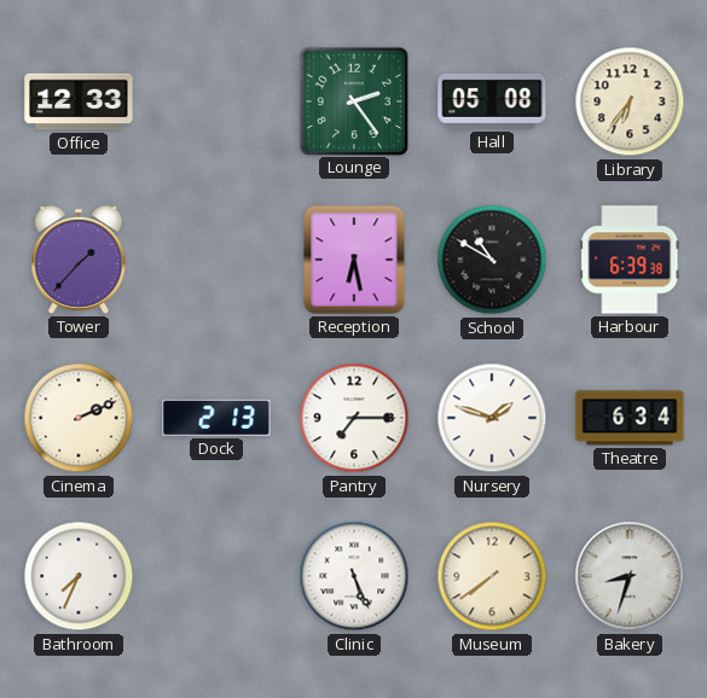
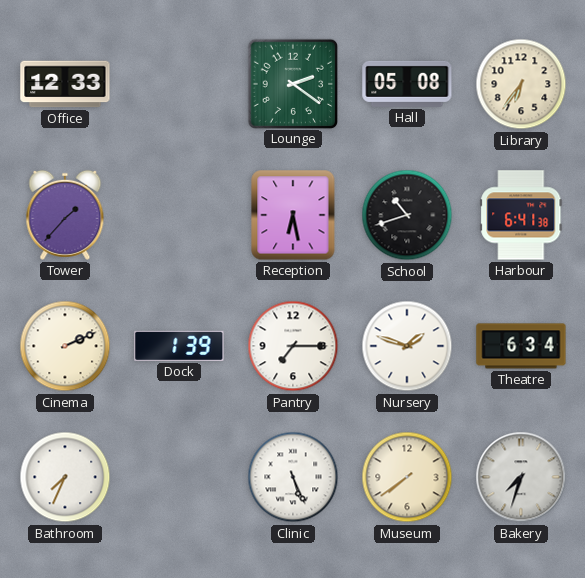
Lounge: 2:24 -> 2:21 (292, 83)
School: 10:50 -> 10:42 (407, 215)
Harbour: 6:39 -> 6:41 (521, 215)
Dock: 2:13 -> 1:39 (179, 346)
Bakery: 8:33 -> 7:33 (521, 477)
